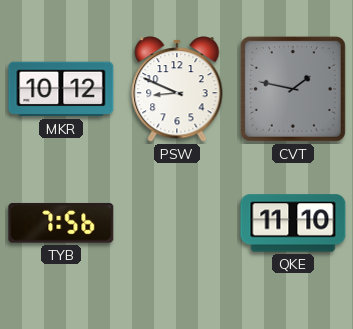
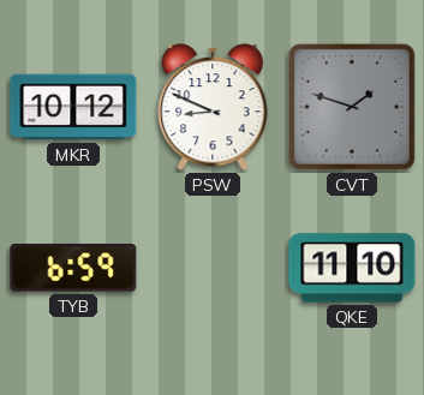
CVT: 1:47 -> 1:48 (352, 107)
TYB: 7:56 -> 6:59 (73, 268)
